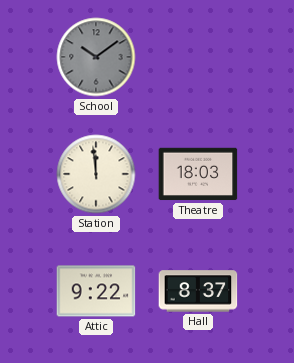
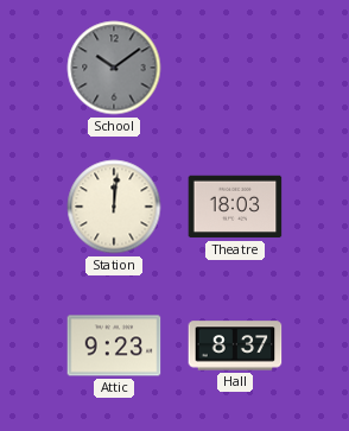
Station: 11:59 -> 12:01 (114, 207)
Attic: 9:22 -> 9:23 (114, 346)
